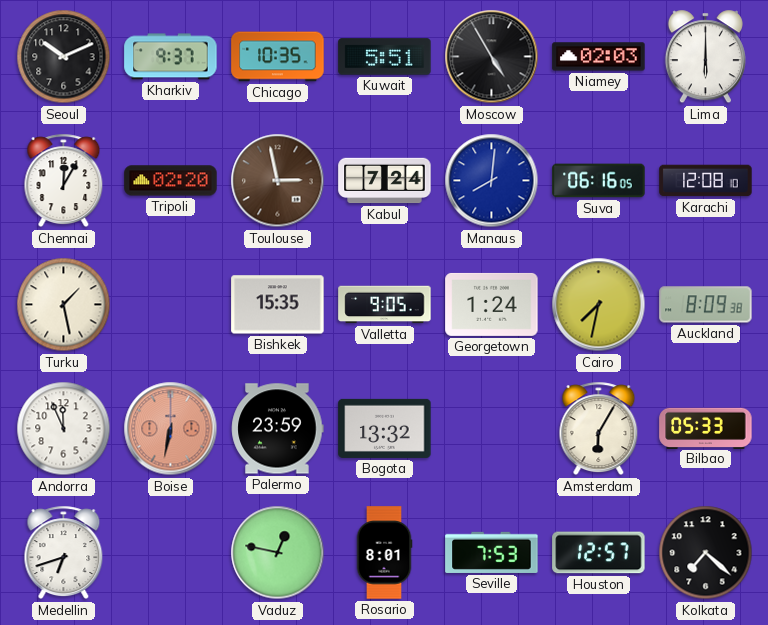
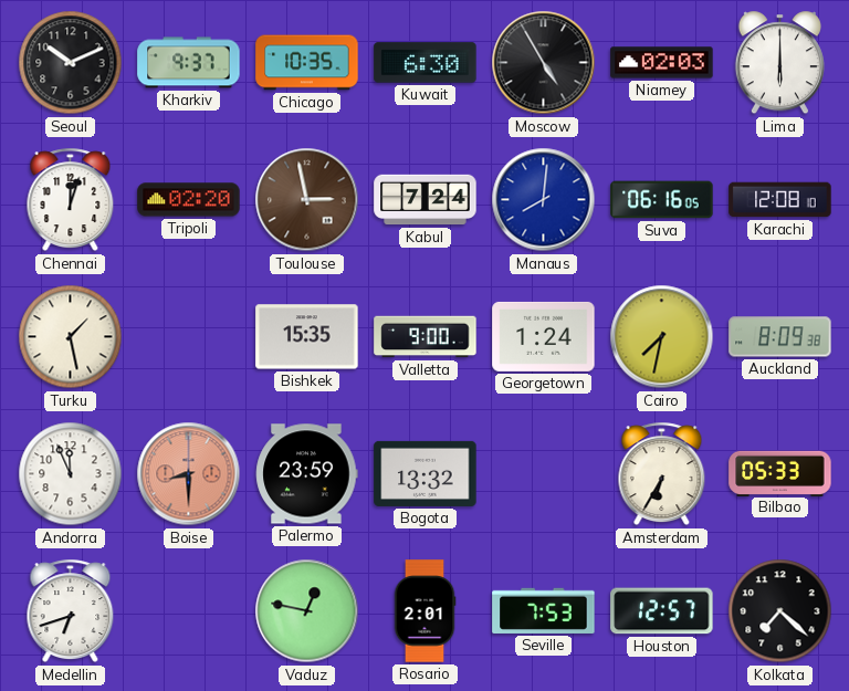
Kuwait: 5:51 -> 6:30 (426, 63)
Chennai: 12:05 -> 12:03 (71, 200)
Valletta: 9:05 -> 9:00 (426, 337)
Boise: 6:32 -> 8:30 (189, 474)
Amsterdam: 6:05 -> 6:35 (662, 474)
Rosario: 8:01 -> 2:01 (424, 611)
